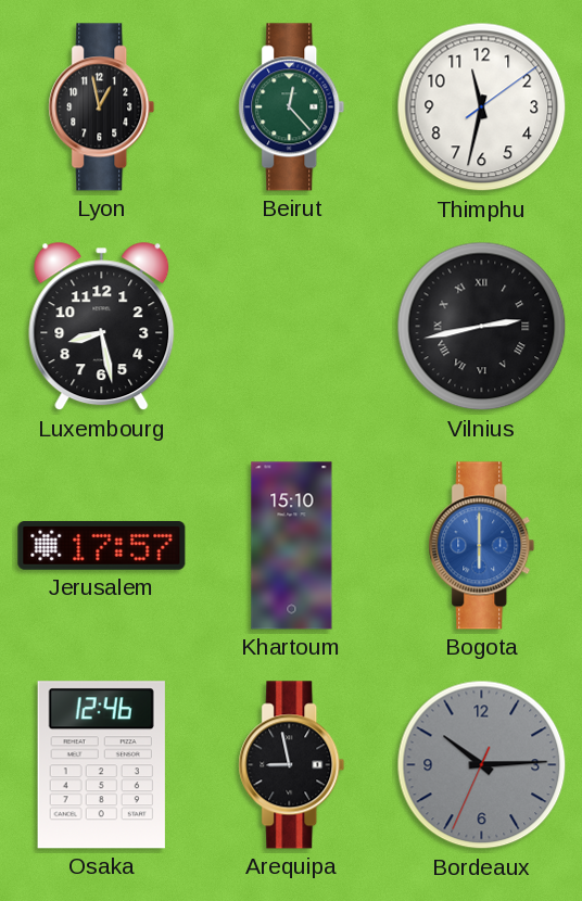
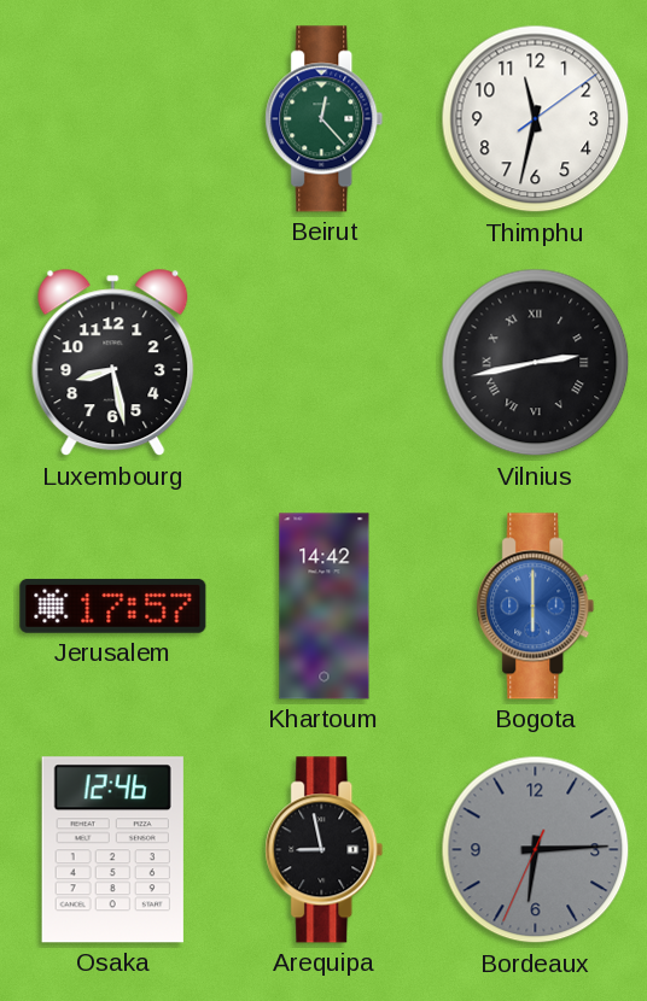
Lyon: 12:58 -> none (102, 107)
Khartoum: 15:10 -> 14:42 (325, 607)
Bordeaux: 10:14 -> 6:14 (536, 850)
